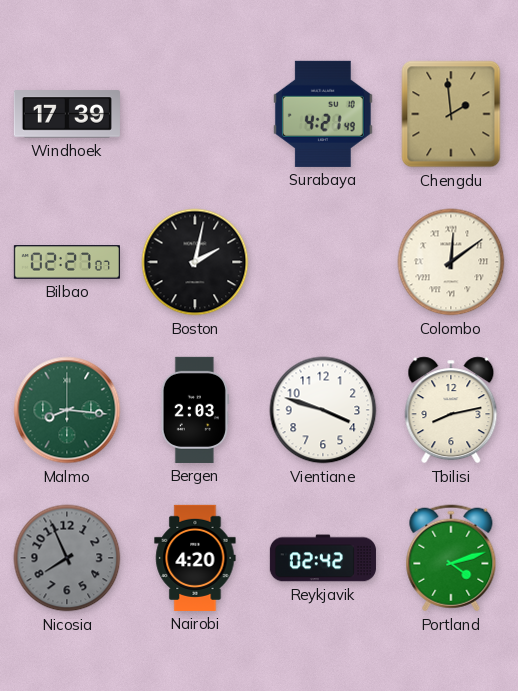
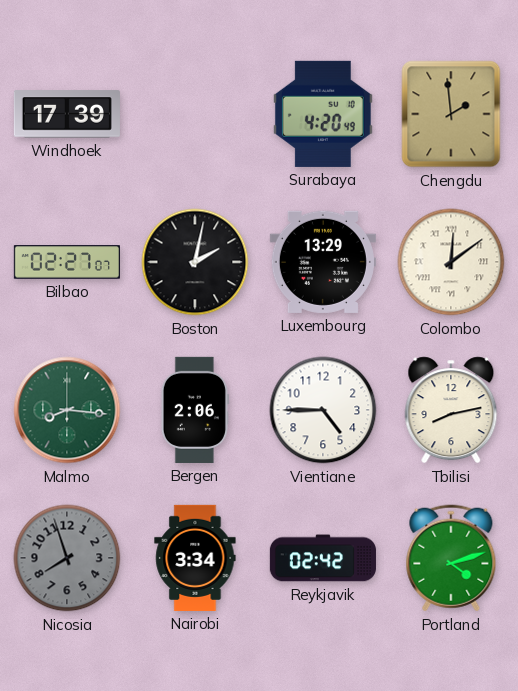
Surabaya: 4:21 -> 4:20 (323, 114)
Luxembourg: none -> 13:29 (323, 262)
Bergen: 2:03 -> 2:06 (195, 410)
Vientiane: 3:48 -> 4:45 (323, 410)
Nicosia: 7:56 -> 7:57 (67, 558)
Nairobi: 4:20 -> 3:34 (195, 558)
